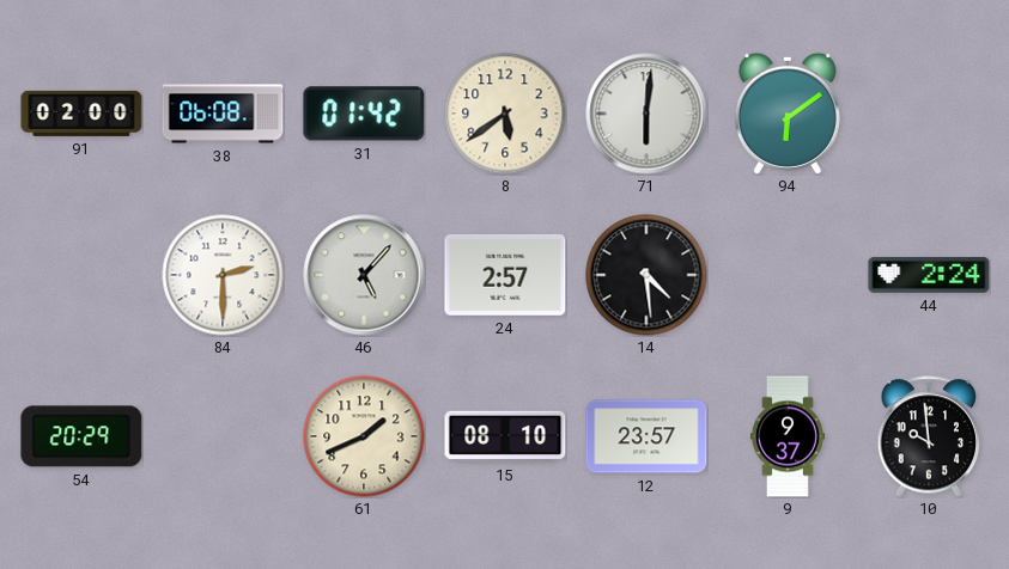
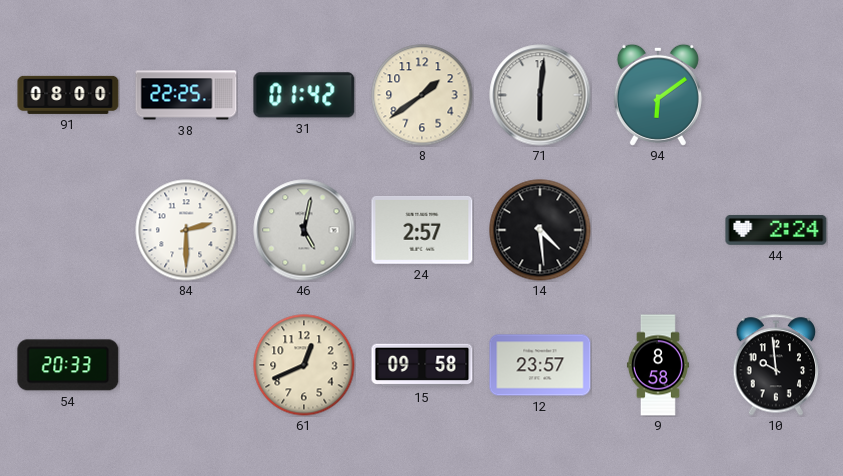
91: 02:00 -> 08:00 (68, 95)
38: 06:08 -> 22:25 (186, 95)
8: 5:39 -> 1:39 (422, 95)
46: 5:07 -> 5:02 (304, 230)
54: 20:29 -> 20:33 (68, 365)
61: 1:41 -> 12:41 (304, 365)
15: 08:10 -> 09:58 (422, 365)
9: 9:37 -> 8:58 (658, 365)
